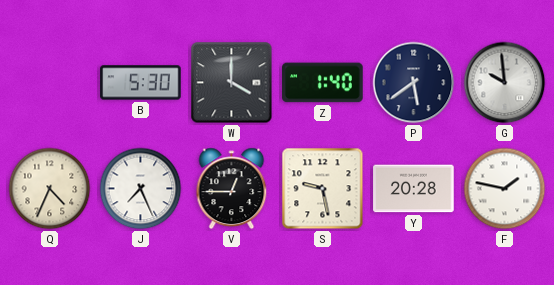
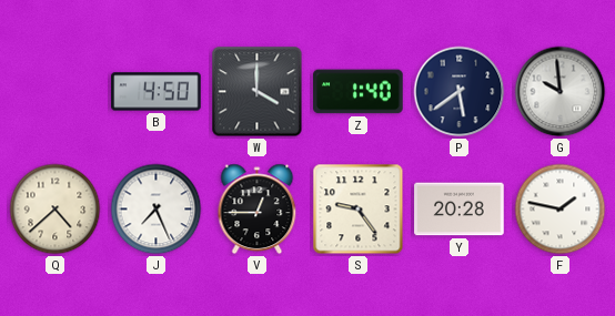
B: 5:30 -> 4:50 (157, 92)
Q: 4:34 -> 4:38 (56, 210)
S: 9:28 -> 9:24 (359, 210)
